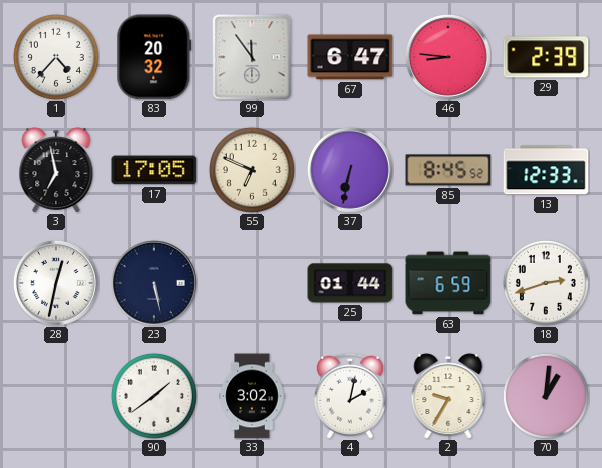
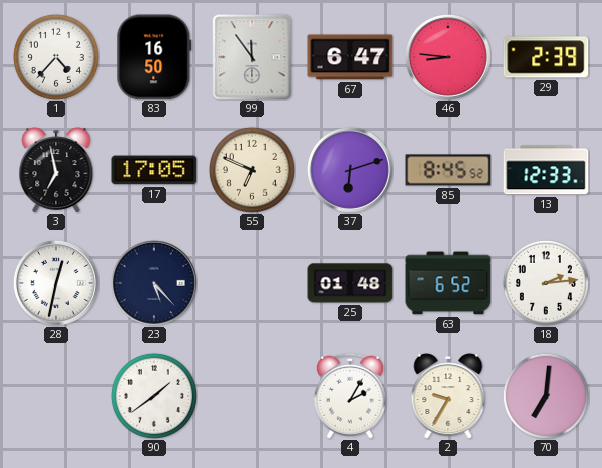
83: 20:32 -> 16:50 (154, 57)
37: 6:32 -> 6:12 (350, 170)
23: 5:28 -> 5:23 (154, 283)
25: 01:44 -> 01:48 (350, 283)
63: 6:59 -> 6:52 (448, 283)
18: 2:42 -> 2:14 (546, 283)
33: 3:02 -> none (252, 396)
4: 2:02 -> 2:05 (350, 396)
70: 1:01 -> 7:01 (546, 396)
